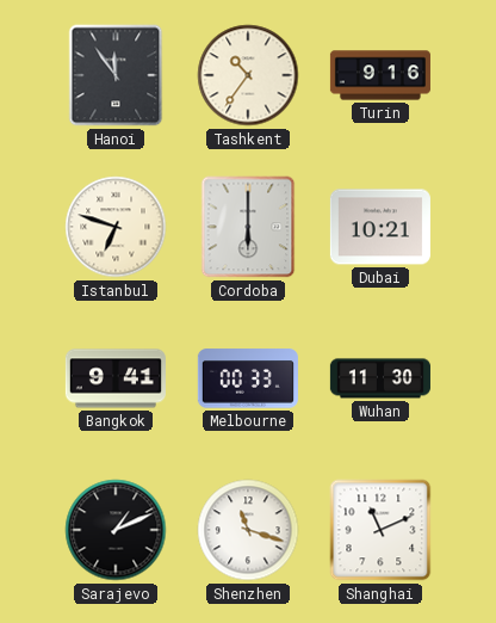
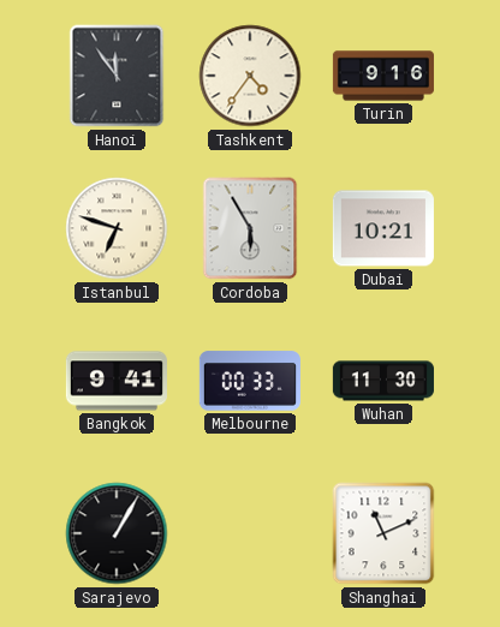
Tashkent: 10:36 -> 4:36 (250, 76)
Cordoba: 6:00 -> 5:55 (250, 228)
Sarajevo: 1:11 -> 1:05 (117, 533)
Shenzhen: 11:18 -> none (248, 530)
